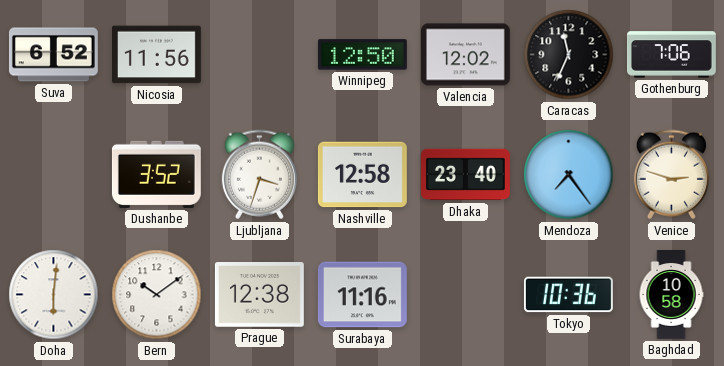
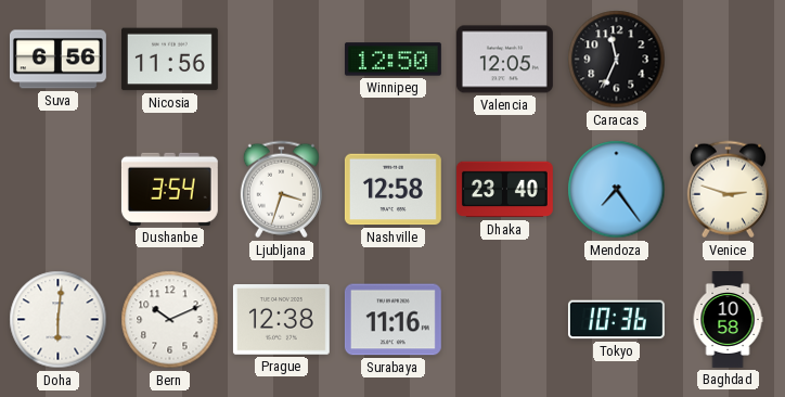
Suva: 6:52 -> 6:56 (57, 60)
Valencia: 12:02 -> 12:05 (504, 60)
Gothenburg: 7:06 -> none (672, 55)
Dushanbe: 3:52 -> 3:54 (169, 189)
Bern: 10:09 -> 10:11 (170, 320)
